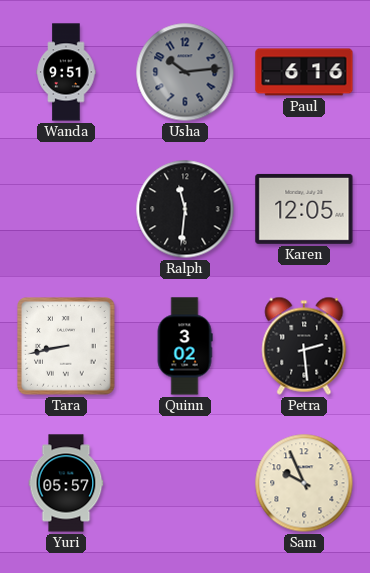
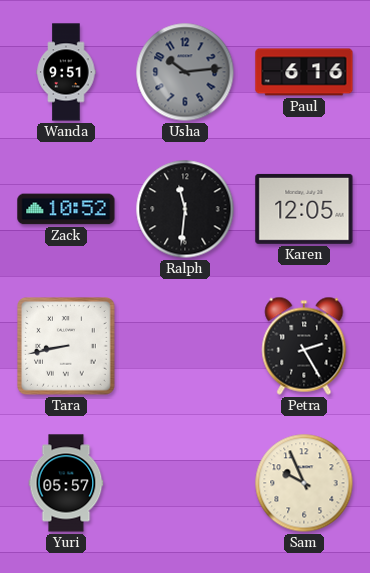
Zack: none -> 10:52 (66, 209)
Quinn: 3:02 -> none (185, 346)
Petra: 2:29 -> 2:25 (304, 346)
